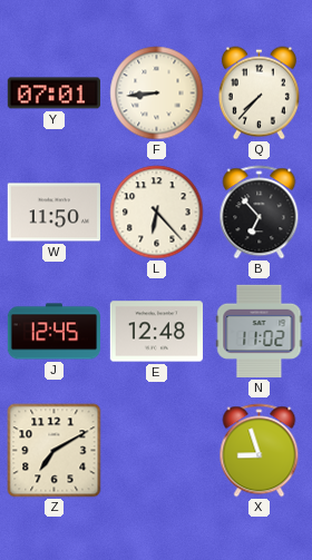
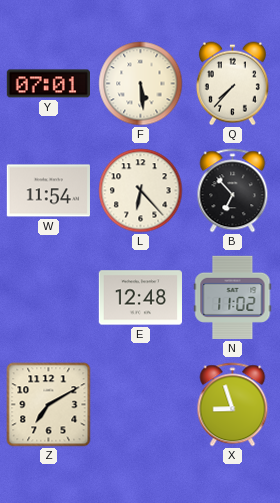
F: 8:44 -> 5:29 (141, 84)
W: 11:50 -> 11:54 (48, 191)
J: 12:45 -> none (53, 332)
